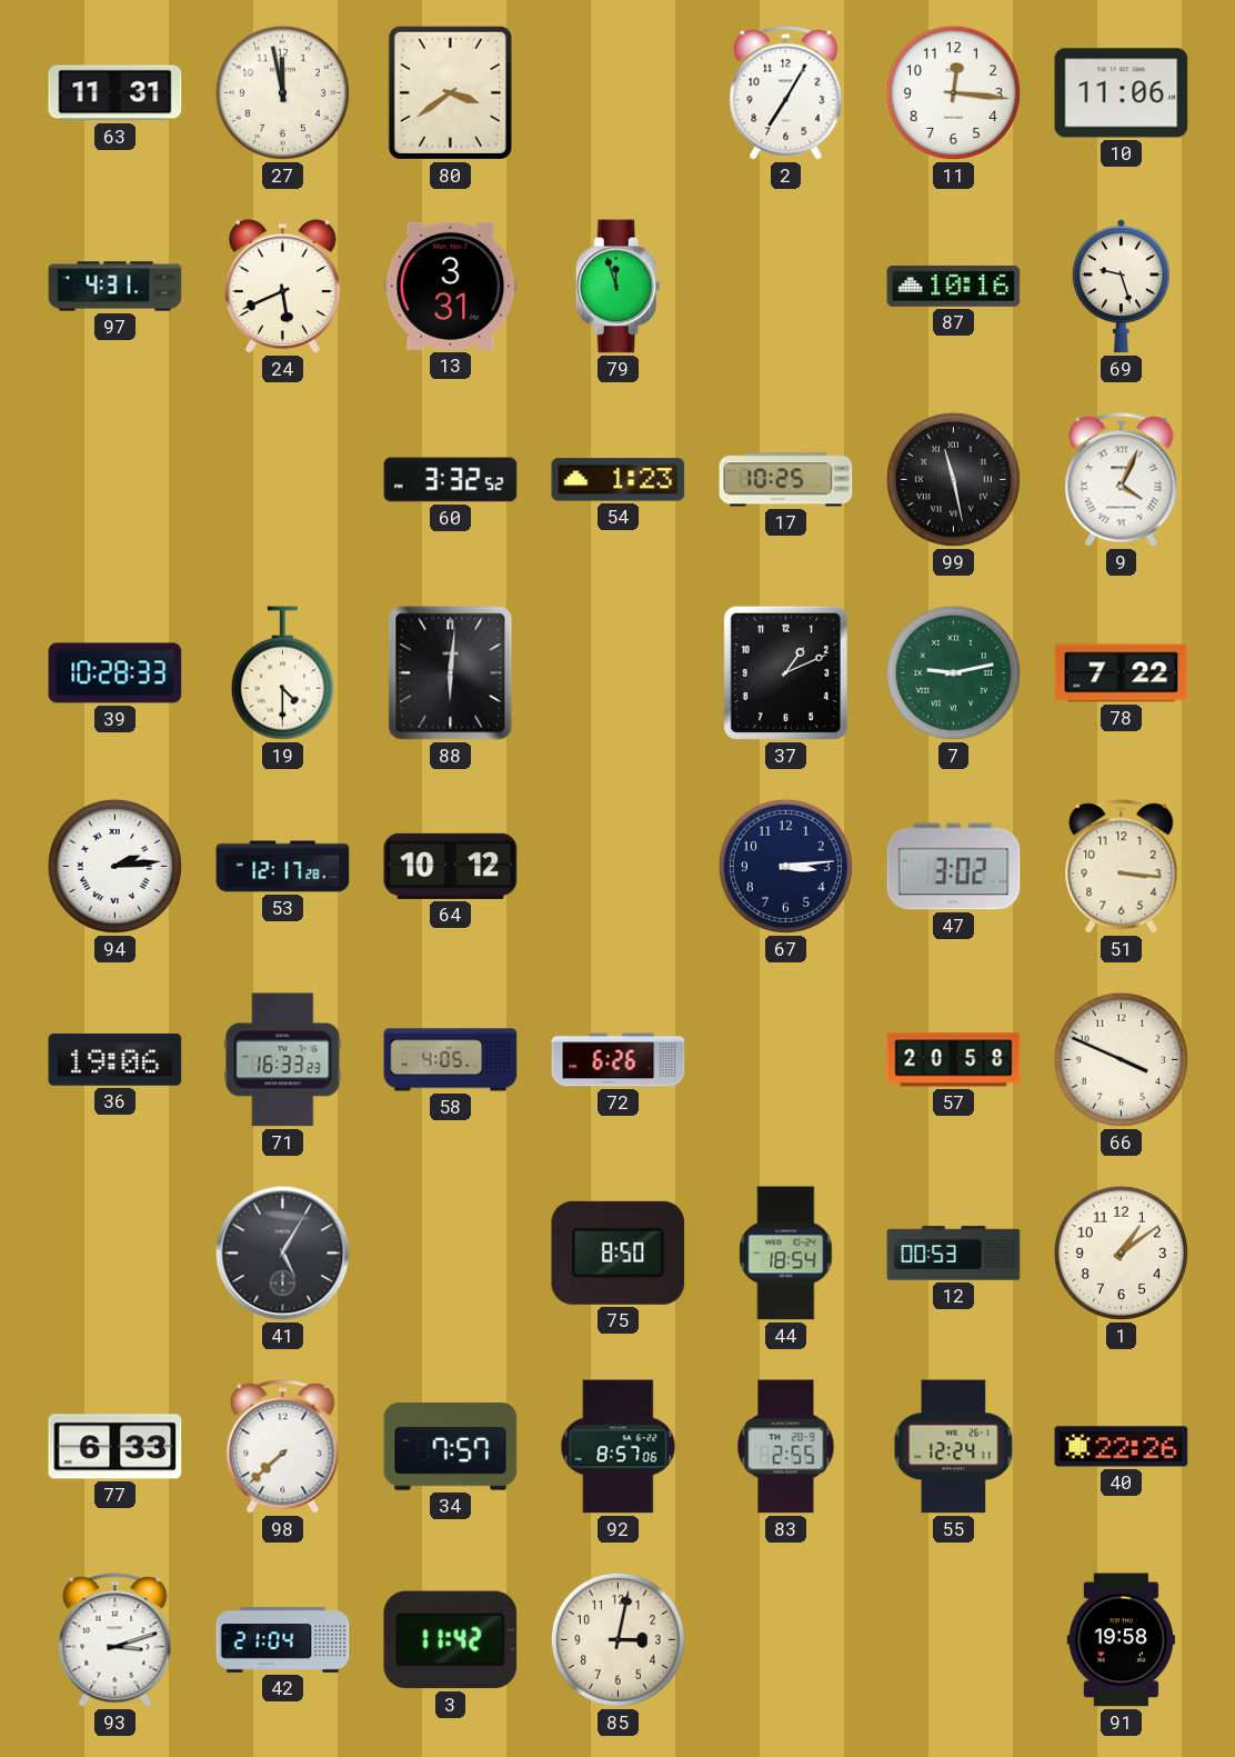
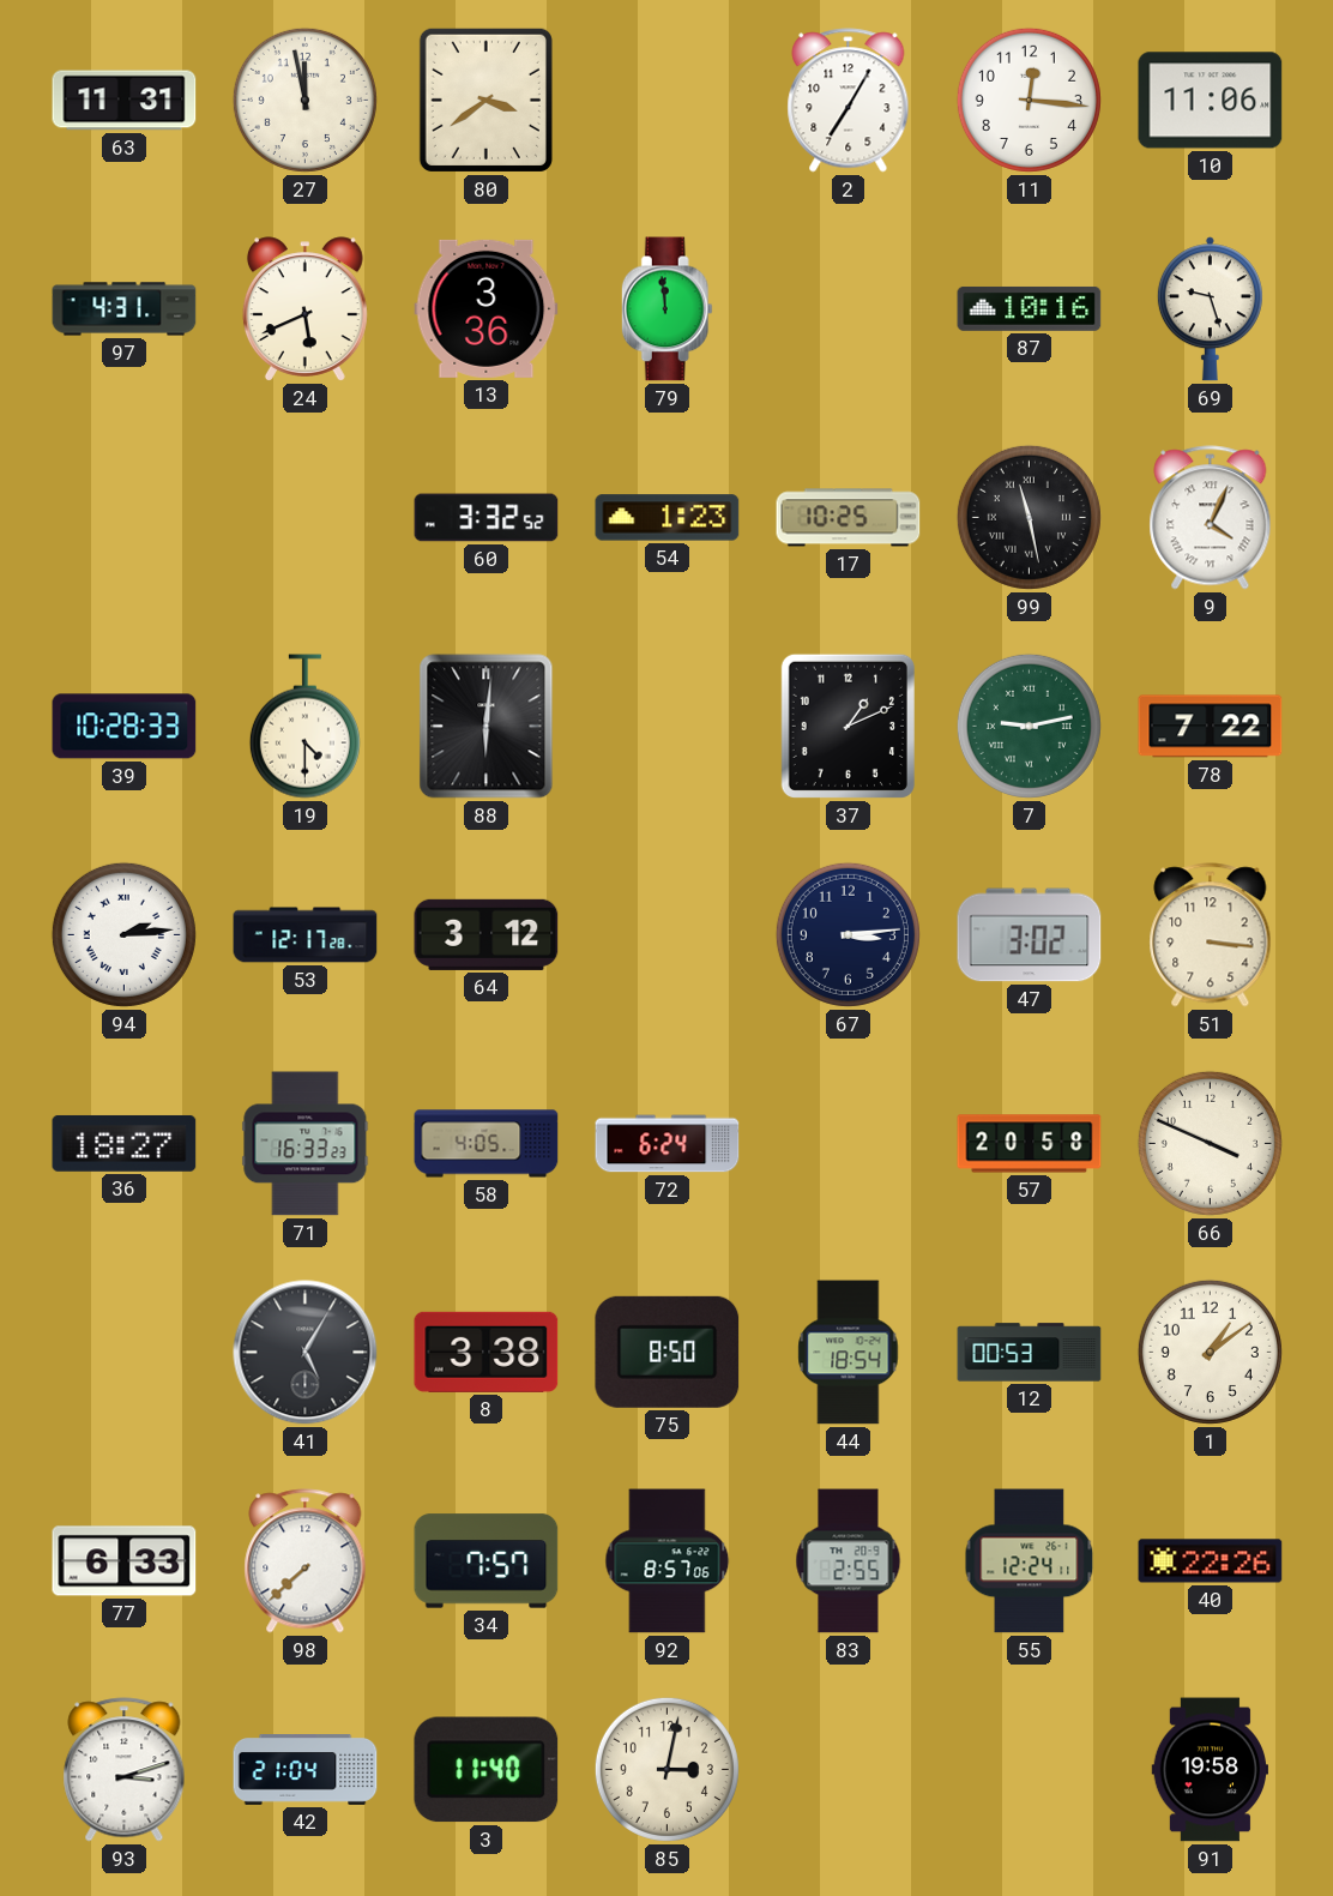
13: 3:31 -> 3:36 (487, 308)
79: 11:57 -> 11:59 (666, 309)
64: 10:12 -> 3:12 (487, 934)
36: 19:06 -> 18:27 (125, 1143)
72: 6:26 -> 6:24 (668, 1144)
8: none -> 3:38 (487, 1352)
3: 11:42 -> 11:40 (487, 1770)
